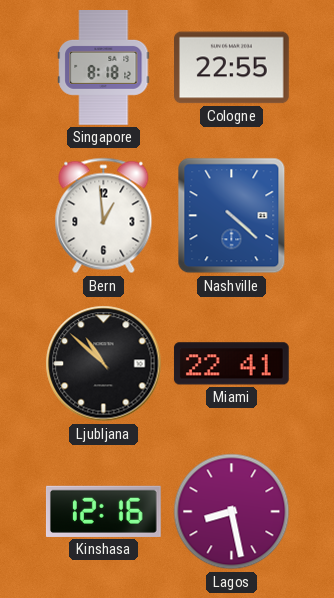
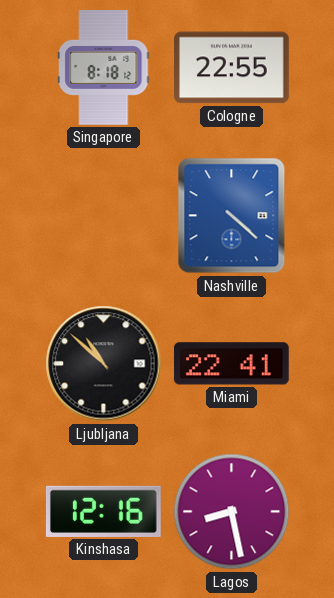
Bern: 12:59 -> none (104, 216)
